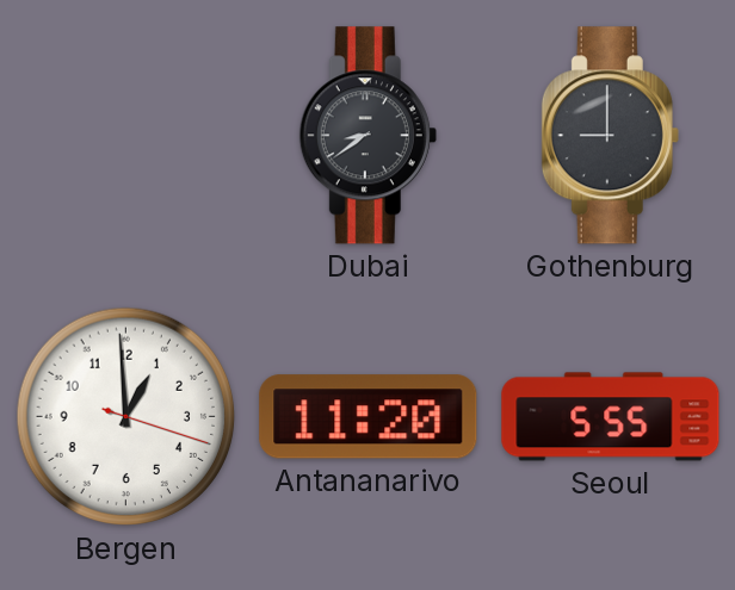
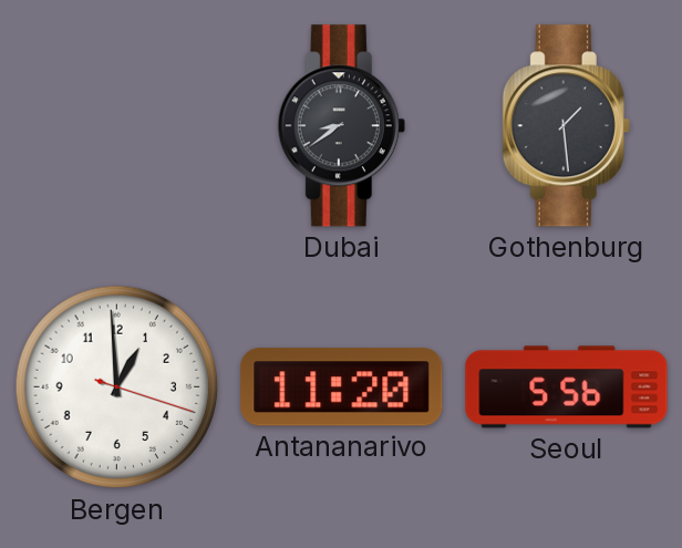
Gothenburg: 9:00 -> 1:29 (566, 126)
Seoul: 5:55 -> 5:56 (567, 387)
